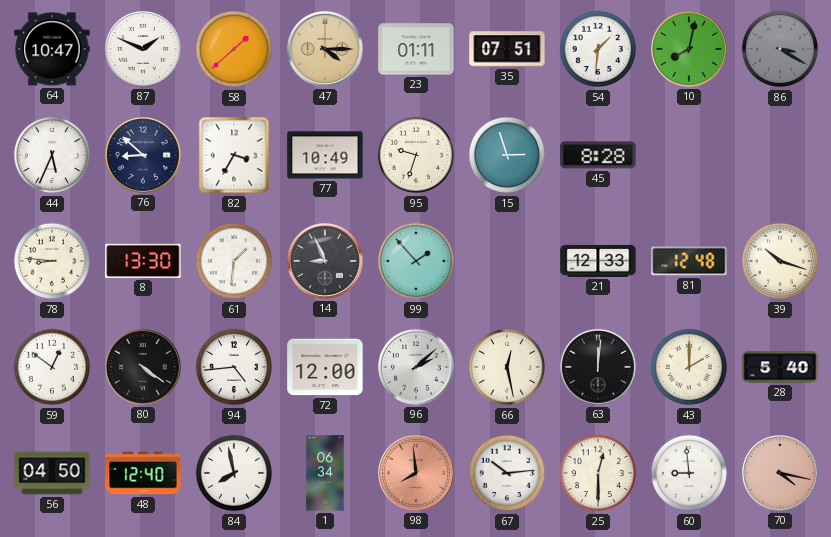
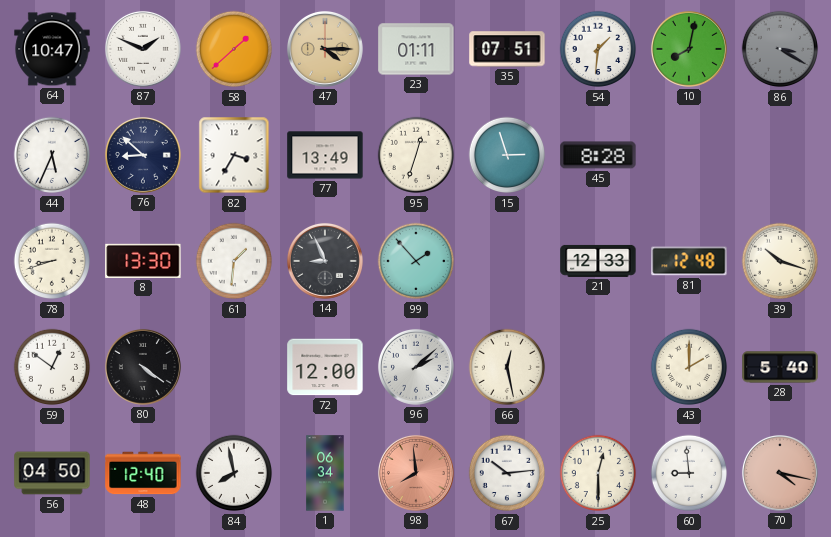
77: 10:49 -> 13:49 (325, 155)
95: 9:33 -> 12:33 (416, 155)
78: 8:46 -> 8:42 (52, 261)
94: 4:44 -> none (234, 367)
63: 12:01 -> none (598, 367)
